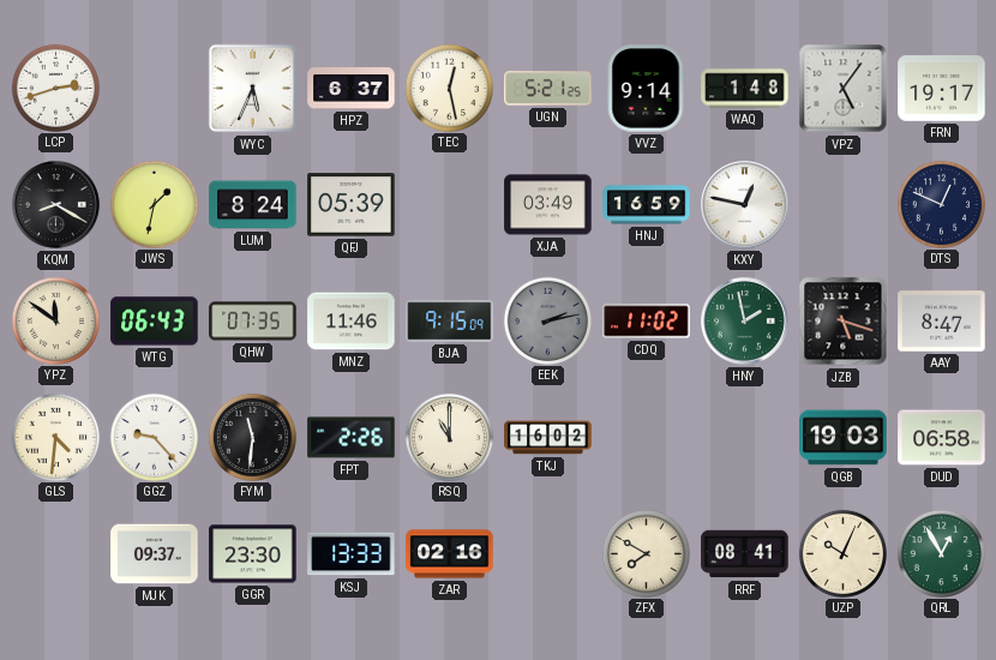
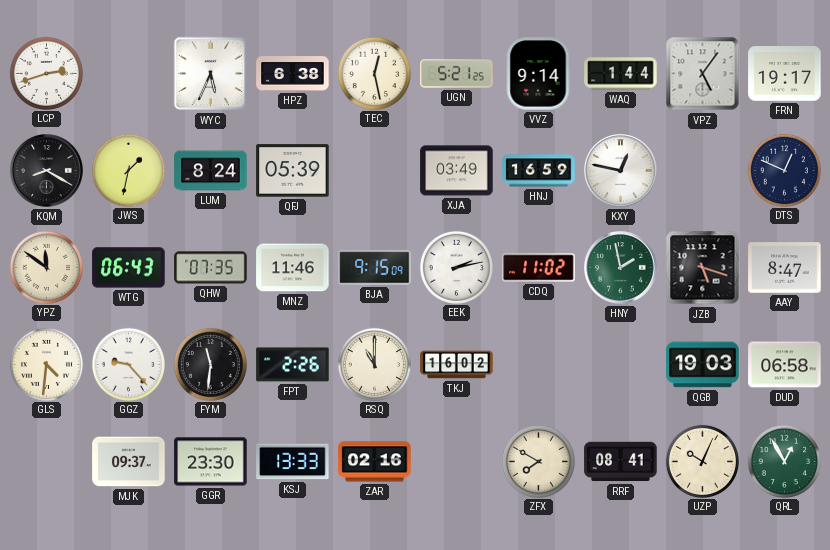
HPZ: 6:37 -> 6:38 (293, 74)
WAQ: 1:48 -> 1:44 (621, 74)
EEK dial: grey -> white (456, 267)
